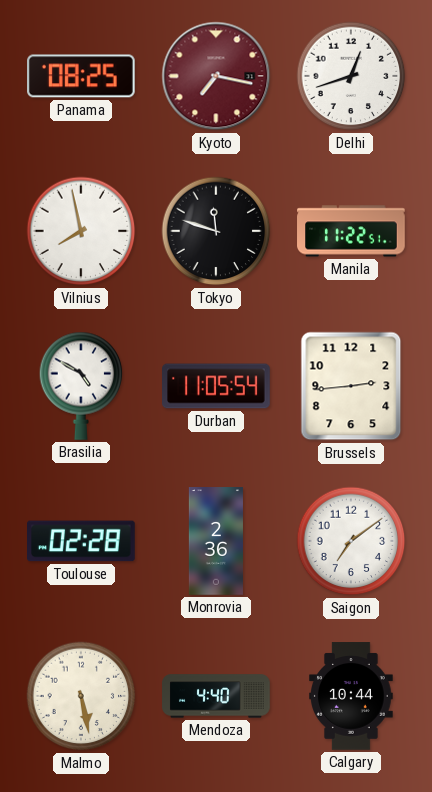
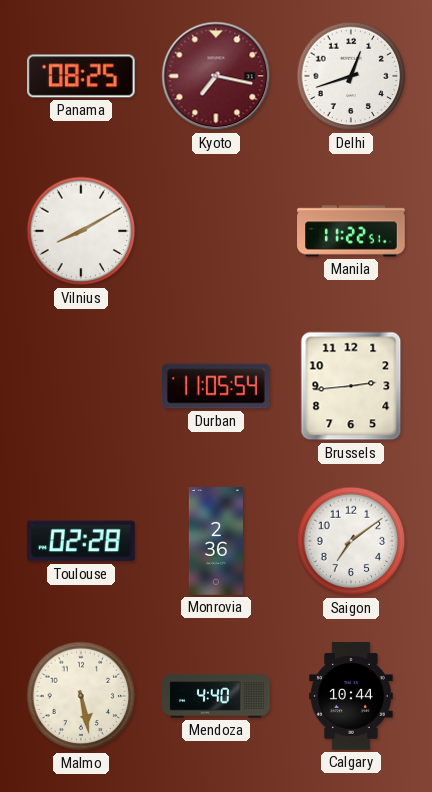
Vilnius: 7:58 -> 8:10 (81, 231)
Tokyo: 11:48 -> none (216, 231)
Brasilia: 4:50 -> none (81, 386)
